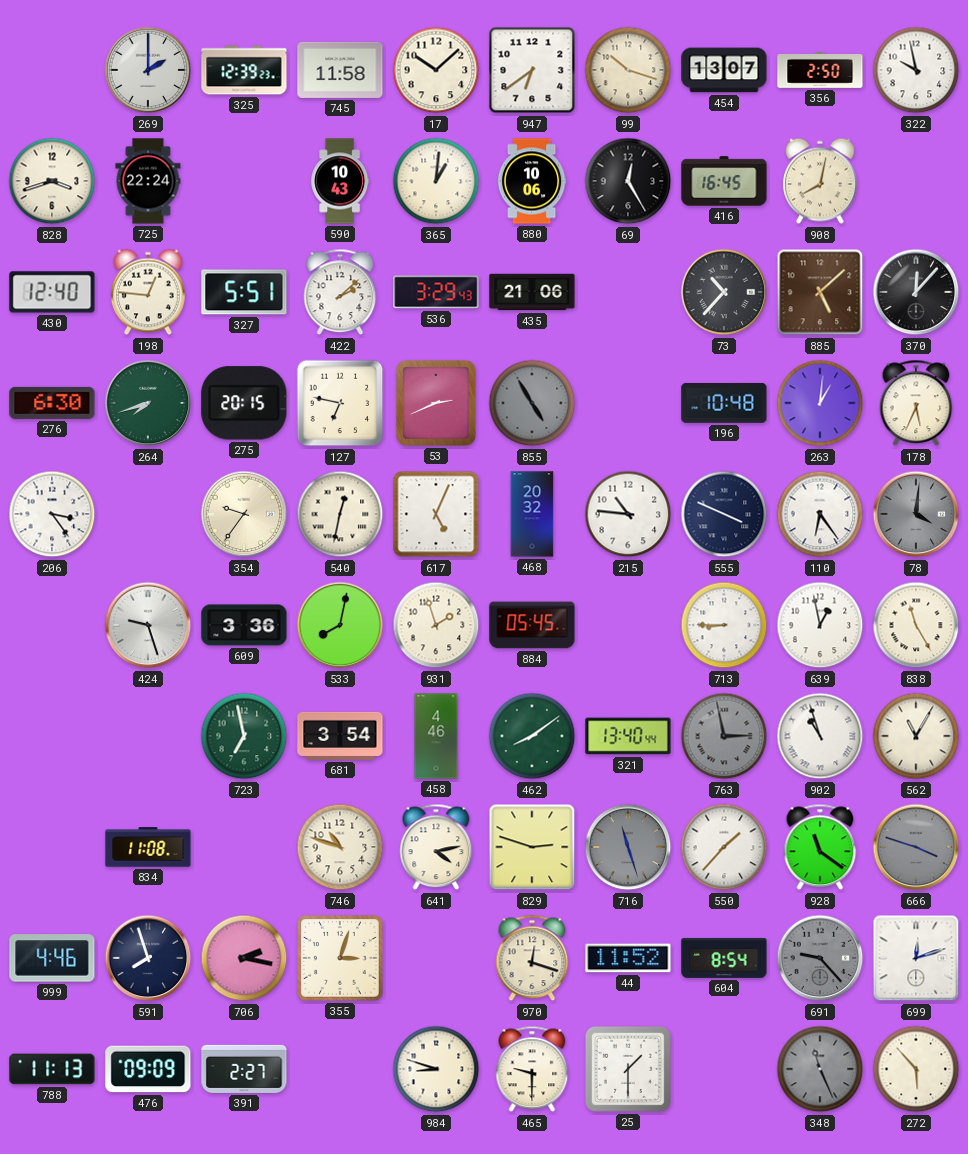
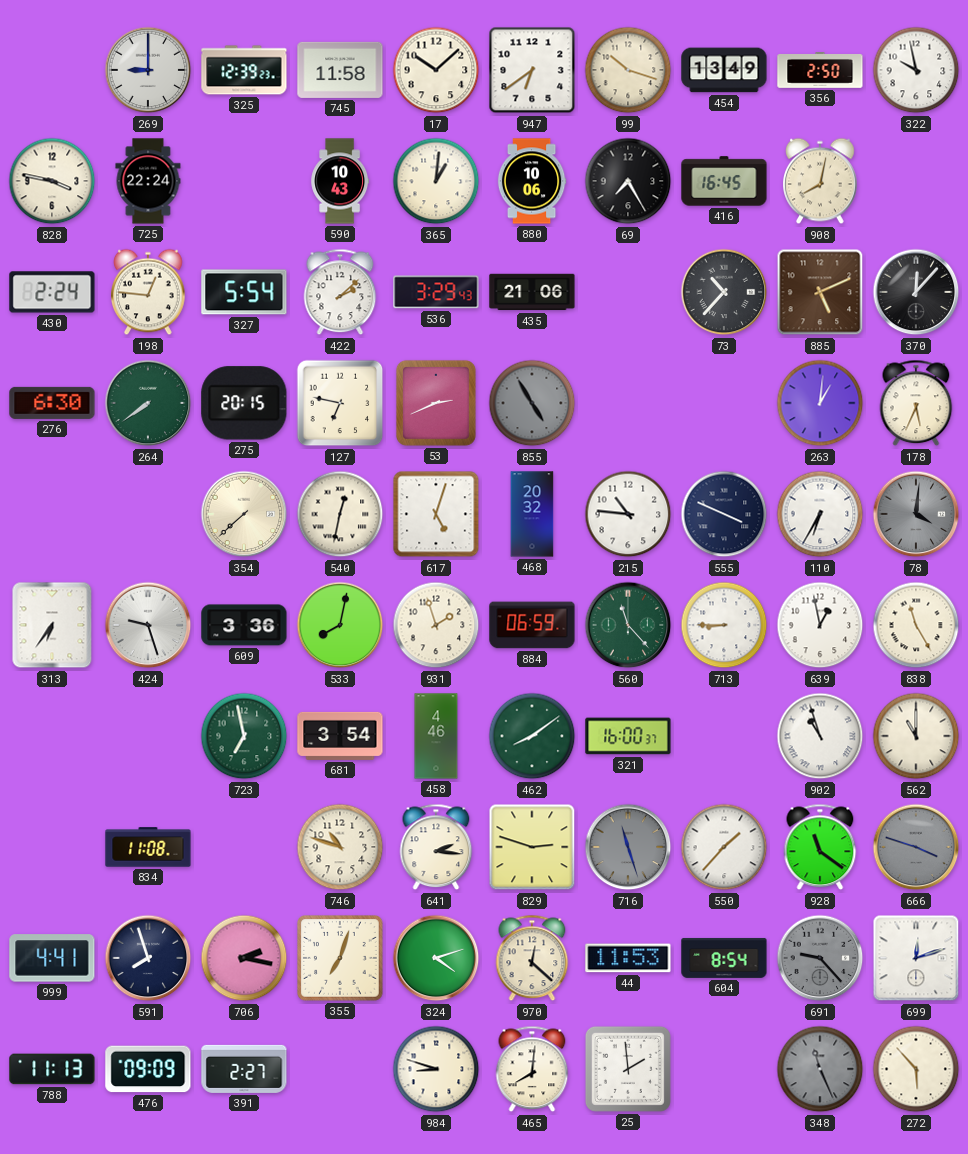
269: 2:00 -> 9:00 (148, 70)
454: 13:07 -> 13:49 (724, 70)
828: 3:42 -> 3:47 (52, 181)
69: 12:25 -> 7:25 (628, 181)
430: 12:40 -> 2:24 (52, 292)
327: 5:51 -> 5:54 (244, 292)
885: 5:08 -> 5:11 (820, 292)
264: 7:42 -> 7:39 (148, 403)
196: 10:48 -> none (724, 403)
206: 3:24 -> none (52, 514)
354: 9:36 -> 7:38 (244, 514)
617: 5:04 -> 5:03 (436, 514)
110: 6:24 -> 6:35 (820, 514)
313: none -> 6:36 (52, 625)
884: 05:45 -> 06:59 (532, 625)
560: none -> 11:23 (628, 625)
321: 13:40 -> 16:00 (628, 736)
763: 2:58 -> none (724, 736)
562: 11:05 -> 11:00 (916, 736)
641: 4:13 -> 2:16 (436, 847)
999: 4:46 -> 4:41 (52, 958)
355: 3:03 -> 7:03 (340, 958)
324: none -> 4:12 (436, 958)
970: 12:18 -> 12:22 (532, 958)
44: 11:52 -> 11:53 (628, 958)
465: 9:30 -> 8:01 (532, 1069)
25: 1:30 -> 1:59 (628, 1069)
